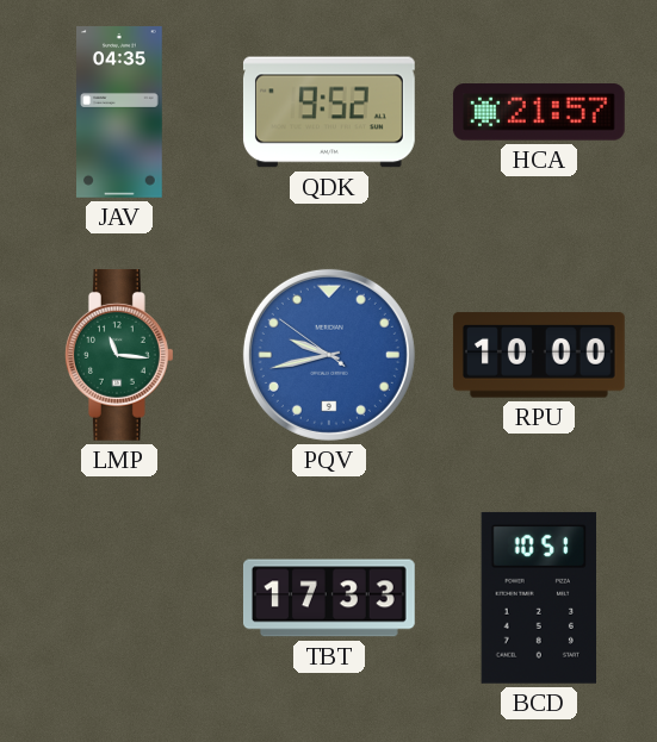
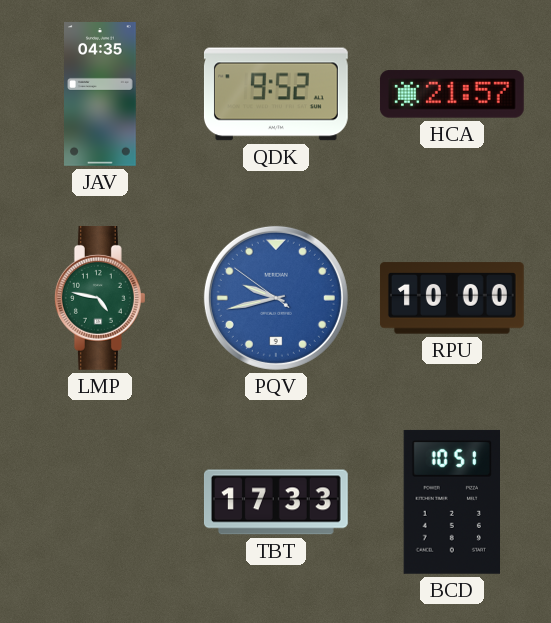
LMP: 11:16 -> 4:47 (100, 298)
